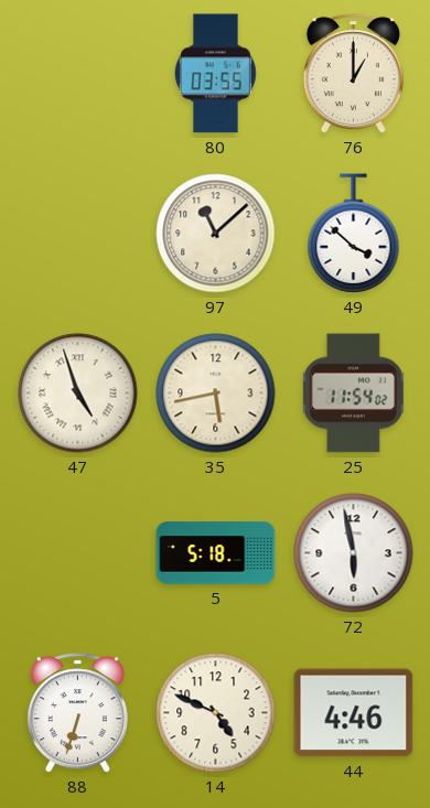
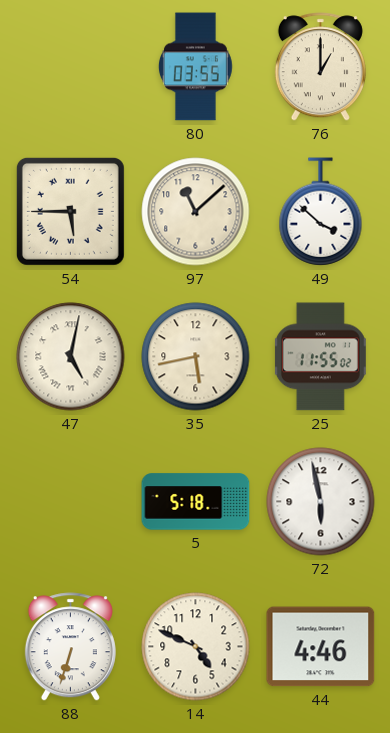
54: none -> 5:45 (70, 211)
47: 4:57 -> 5:02 (71, 357)
25: 11:54 -> 11:55 (320, 357)
